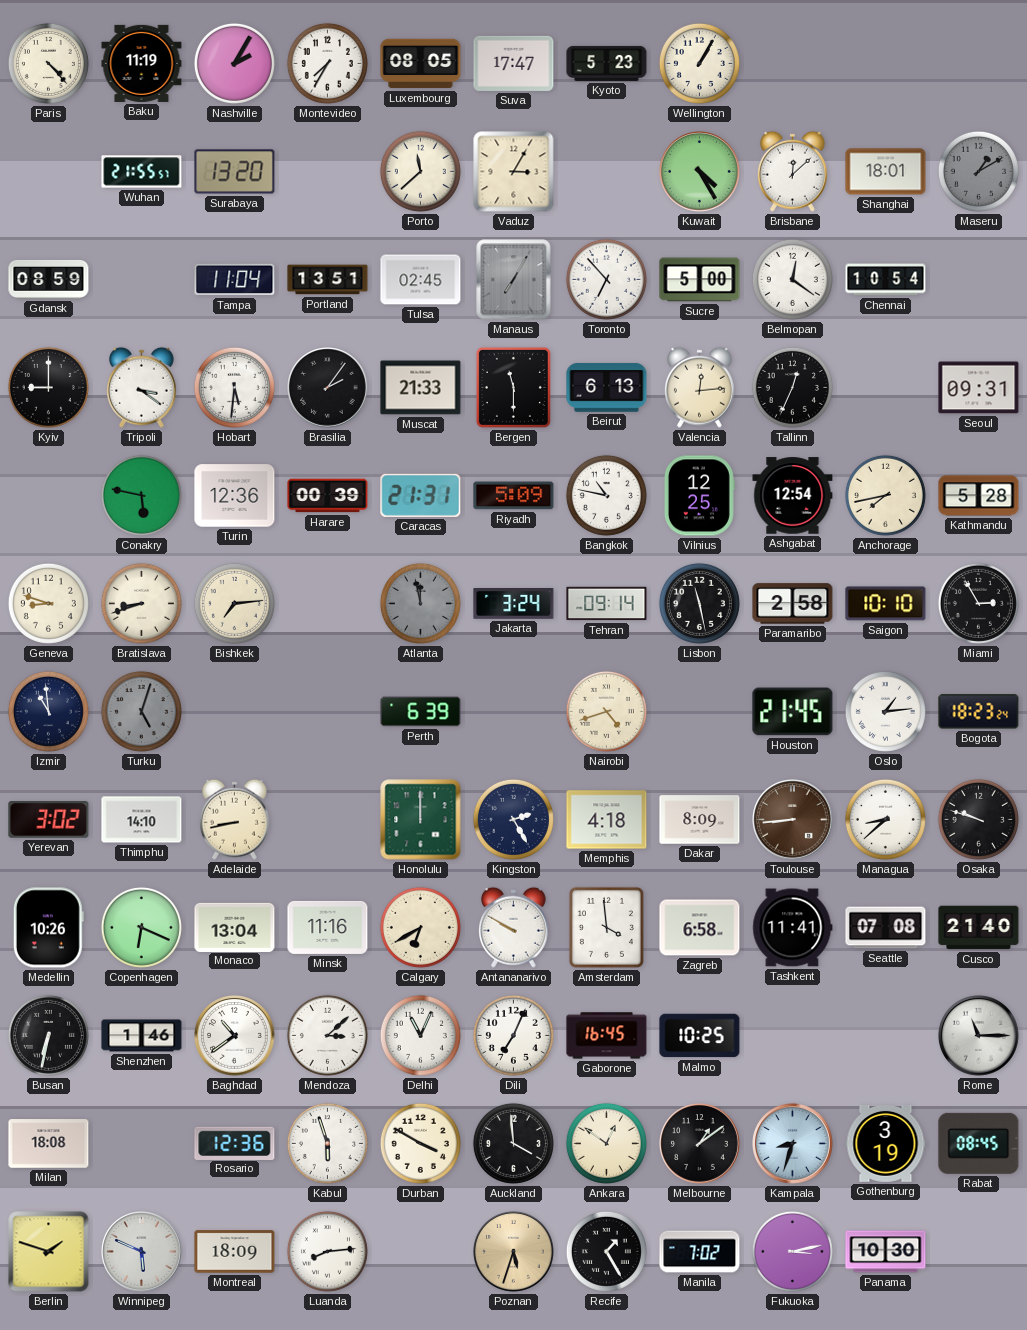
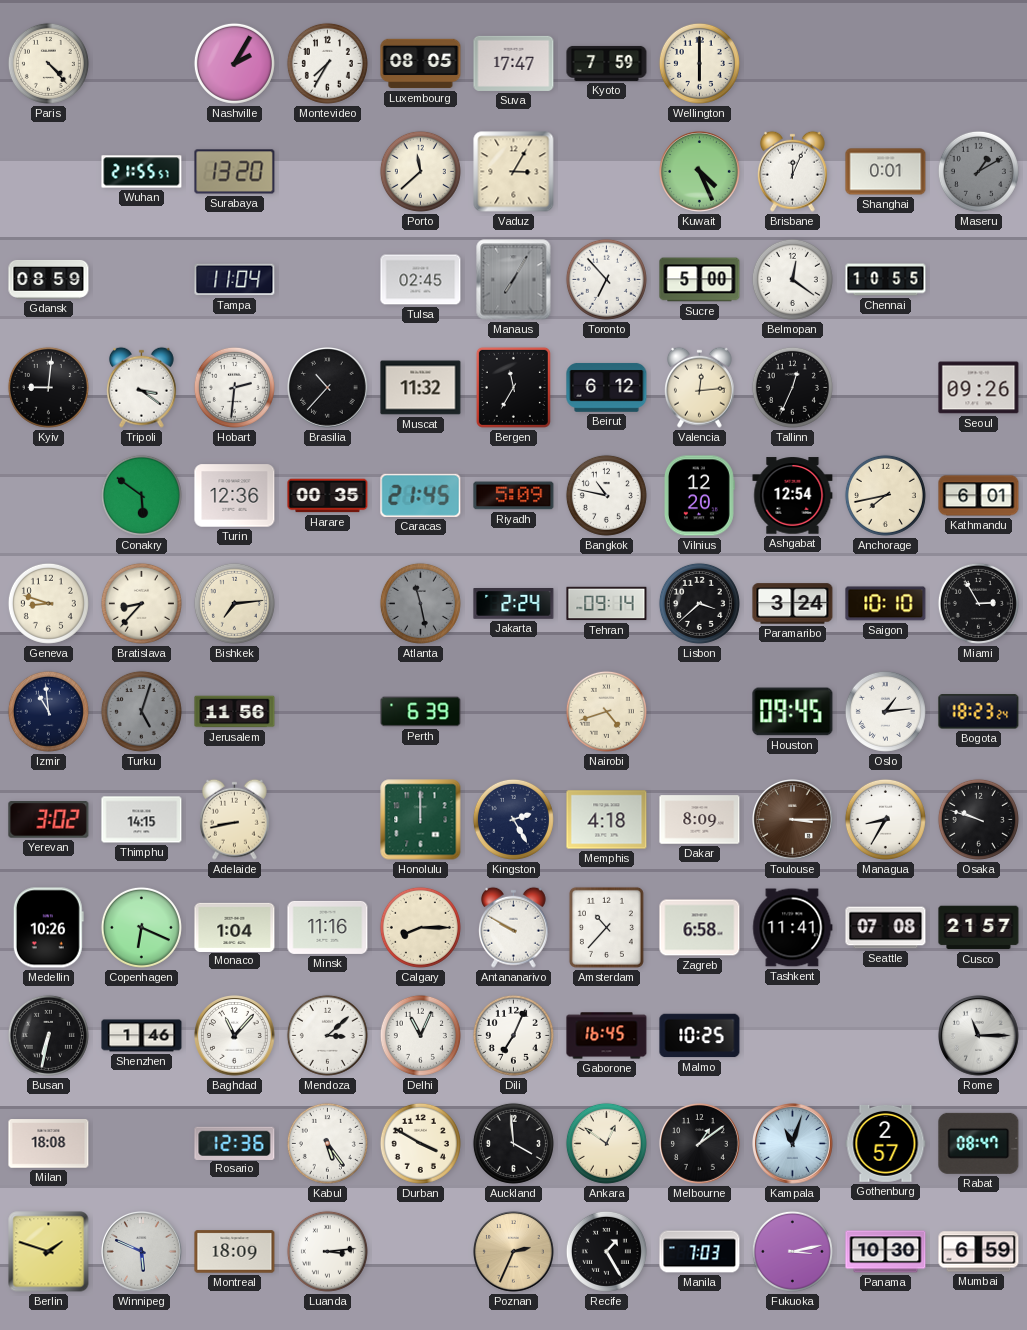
Baku: 11:19 -> none (142, 63)
Kyoto: 5:23 -> 7:59 (607, 63)
Wellington: 1:05 -> 6:00 (699, 63)
Kuwait: 4:25 -> 4:26 (700, 172)
Brisbane: 12:08 -> 12:04 (792, 171)
Shanghai: 18:01 -> 0:01 (886, 172)
Portland: 13:51 -> none (328, 280)
Chennai: 10:54 -> 10:55 (886, 280)
Kyiv: 9:00 -> 9:01 (48, 387)
Hobart: 5:31 -> 2:31 (234, 387)
Brasilia: 2:06 -> 10:37 (328, 388)
Muscat: 21:33 -> 11:32 (421, 388)
Bergen: 11:30 -> 11:35 (513, 387)
Beirut: 6:13 -> 6:12 (607, 387)
Seoul: 09:31 -> 09:26 (979, 388)
Conakry: 5:47 -> 5:51 (141, 495)
Harare: 00:39 -> 00:35 (328, 496)
Caracas: 21:31 -> 21:45 (421, 495)
Vilnius: 12:25 -> 12:20 (699, 496)
Kathmandu: 5:28 -> 6:01 (979, 496)
Bratislava: 8:42 -> 8:37 (141, 603)
Atlanta: 11:58 -> 11:28 (420, 603)
Jakarta: 3:24 -> 2:24 (514, 604)
Lisbon: 11:28 -> 3:38 (699, 603)
Paramaribo: 2:58 -> 3:24 (793, 604)
Jerusalem: none -> 11:56 (235, 712)
Houston: 21:45 -> 09:45 (793, 712)
Thimphu: 14:10 -> 14:15 (142, 820)
Toulouse: 8:44 -> 3:15 (793, 820)
Managua: 8:38 -> 8:35 (885, 819)
Monaco: 13:04 -> 1:04 (235, 927)
Calgary: 6:40 -> 8:15 (420, 927)
Amsterdam: 3:59 -> 10:37 (606, 927)
Cusco: 21:40 -> 21:57 (979, 928)
Baghdad: 10:39 -> 11:07 (235, 1036)
Kabul: 5:57 -> 5:24 (327, 1143)
Kampala: 8:33 -> 11:03 (793, 1144)
Gothenburg: 3:19 -> 2:57 (886, 1143)
Rabat: 08:45 -> 08:47 (979, 1143)
Luanda: 8:14 -> 3:14 (327, 1251)
Poznan: 5:33 -> 2:34 (514, 1252)
Manila: 7:02 -> 7:03 (700, 1252)
Mumbai: none -> 6:59 (979, 1252)
